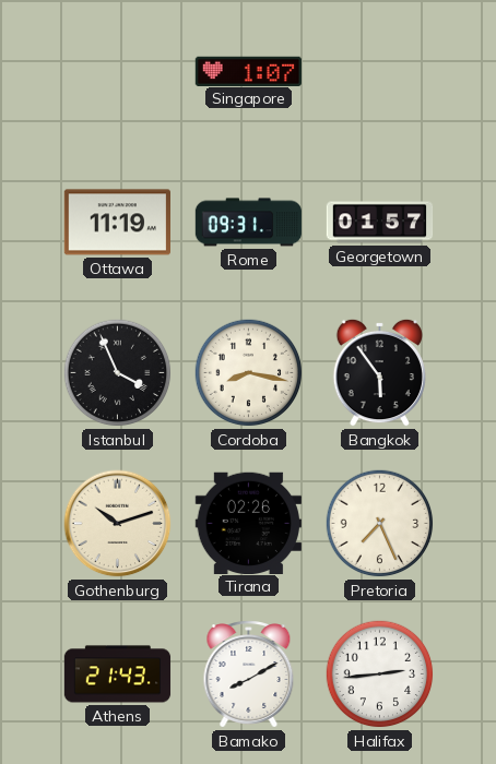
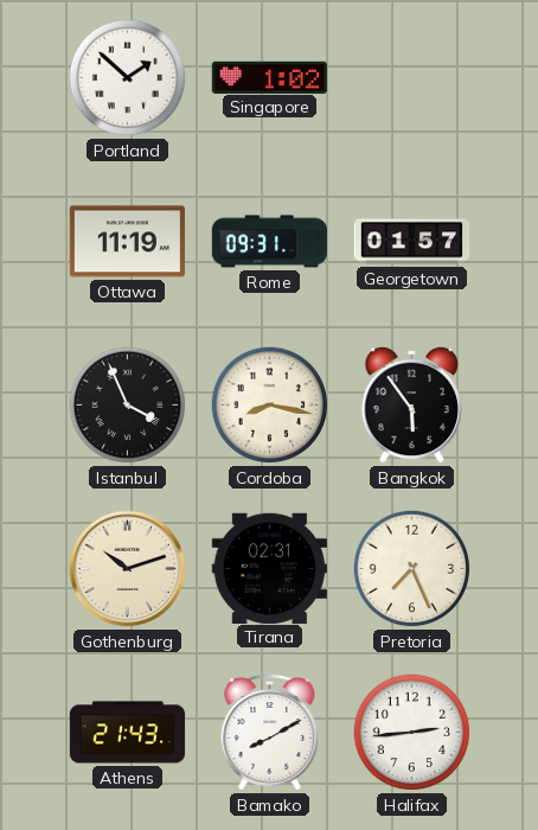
Portland: none -> 1:52 (128, 78)
Singapore: 1:07 -> 1:02 (270, 77)
Tirana: 02:26 -> 02:31 (269, 568)
